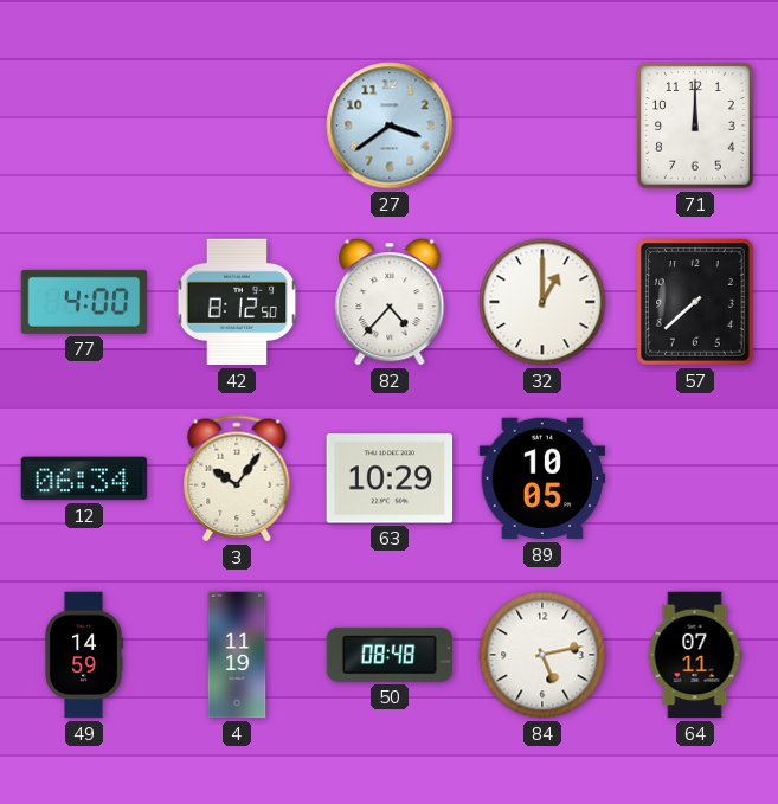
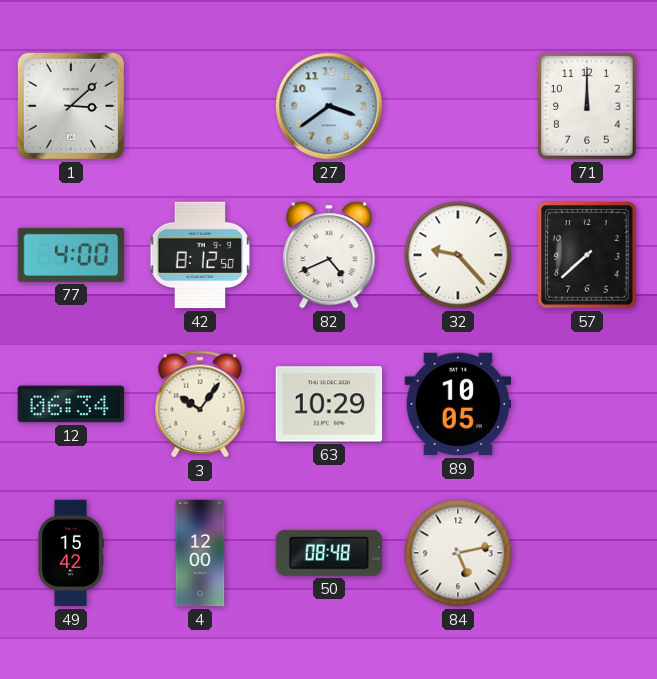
1: none -> 3:08 (71, 106)
82: 4:37 -> 4:41 (329, 255)
32: 1:00 -> 9:23 (458, 255)
49: 14:59 -> 15:42 (70, 553)
4: 11:19 -> 12:00 (200, 553)
64: 07:11 -> none (695, 655)
